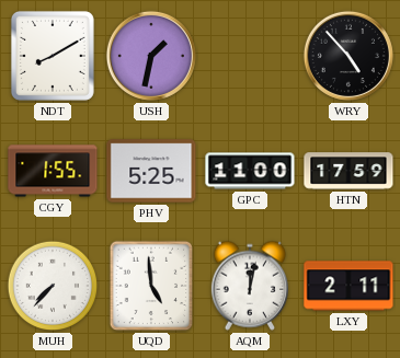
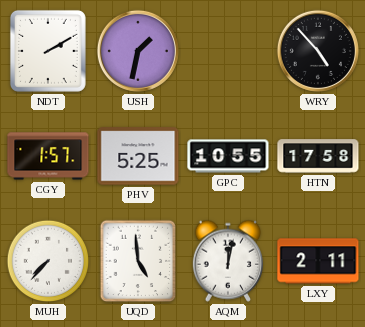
NDT: 8:10 -> 2:10 (48, 51)
CGY: 1:55 -> 1:57 (48, 156)
GPC: 11:00 -> 10:55 (228, 156)
HTN: 17:59 -> 17:58 (318, 156)
